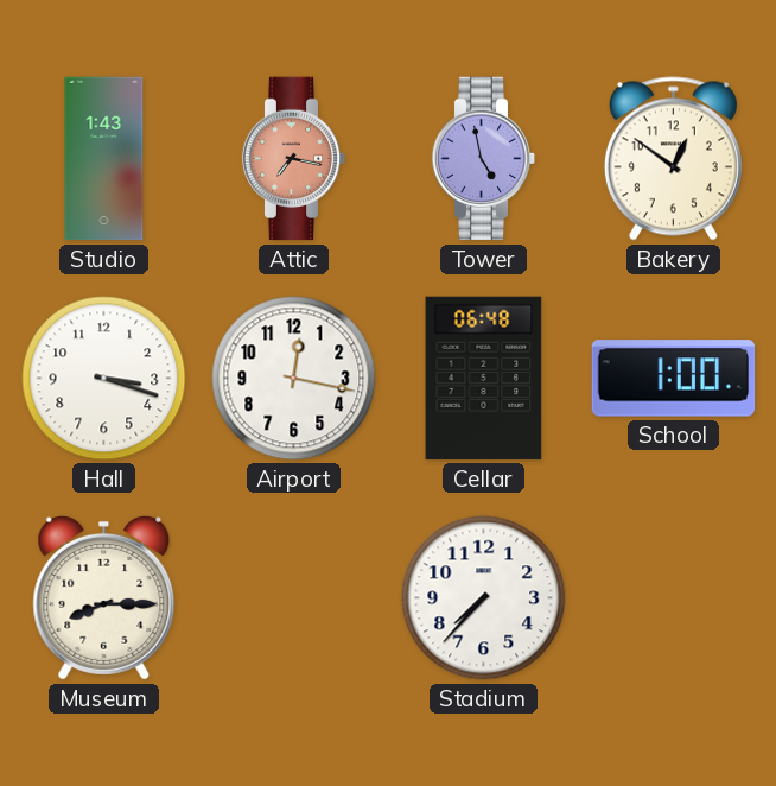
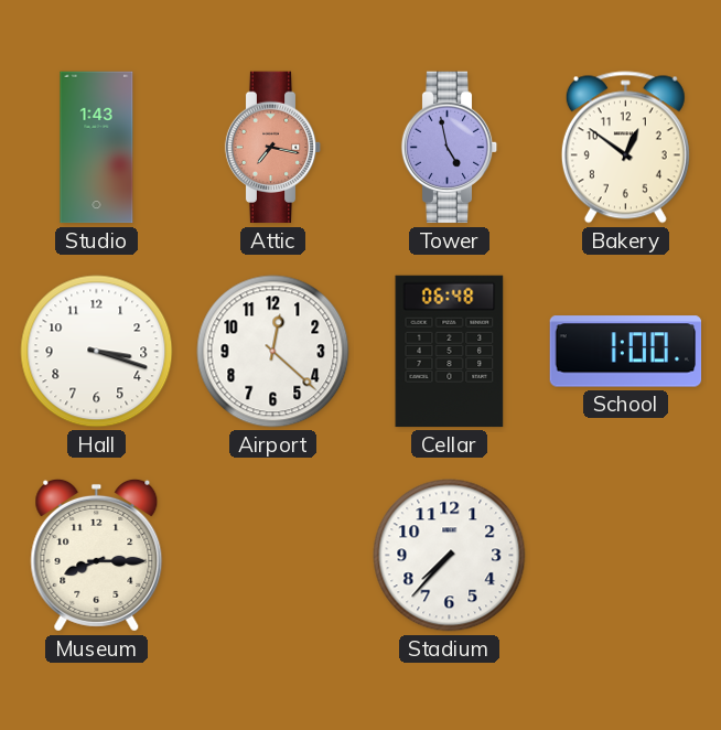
Airport: 12:17 -> 12:22 (273, 352)
